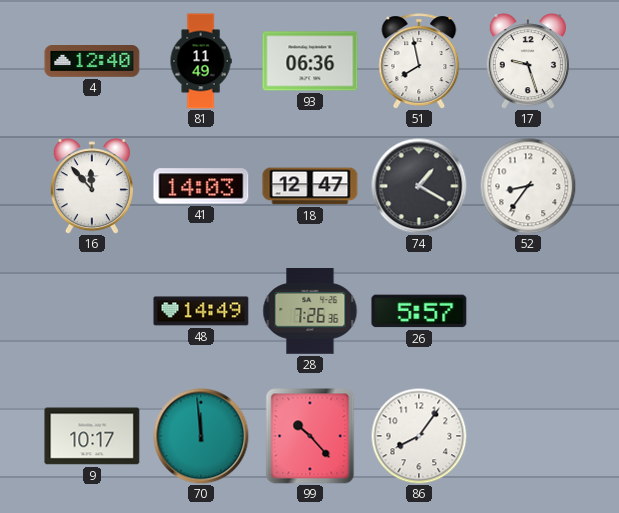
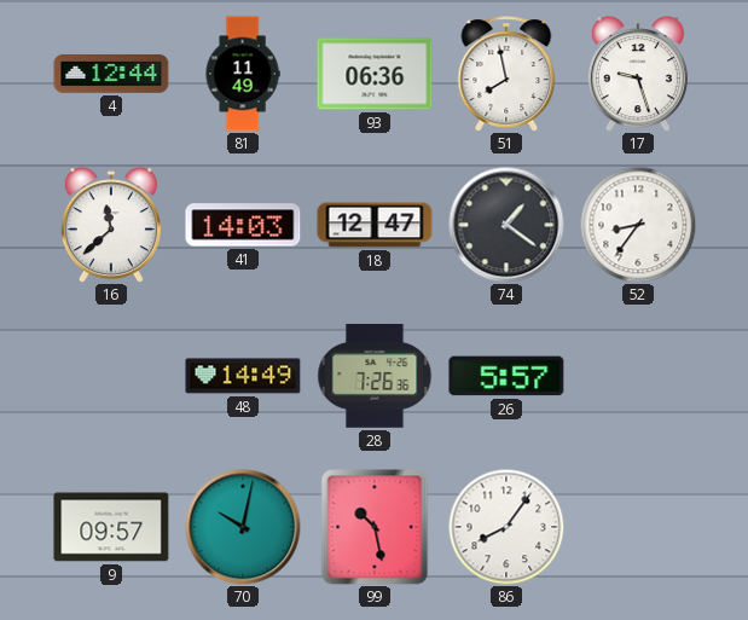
4: 12:40 -> 12:44 (111, 75)
16: 11:53 -> 11:38 (111, 225)
74: 1:20 -> 1:21 (506, 225)
9: 10:17 -> 09:57 (111, 527)
70: 11:59 -> 10:02 (243, 527)
99: 10:23 -> 10:28 (375, 527)
